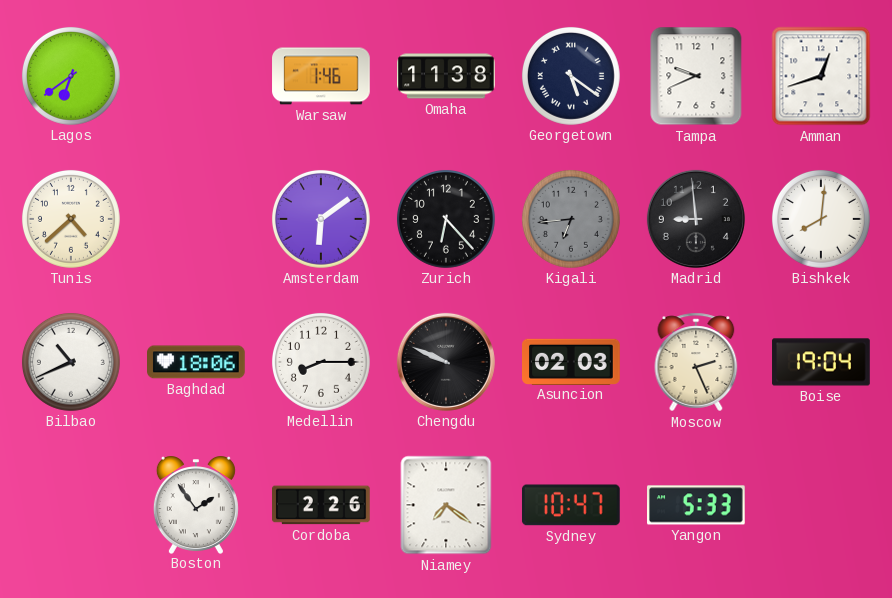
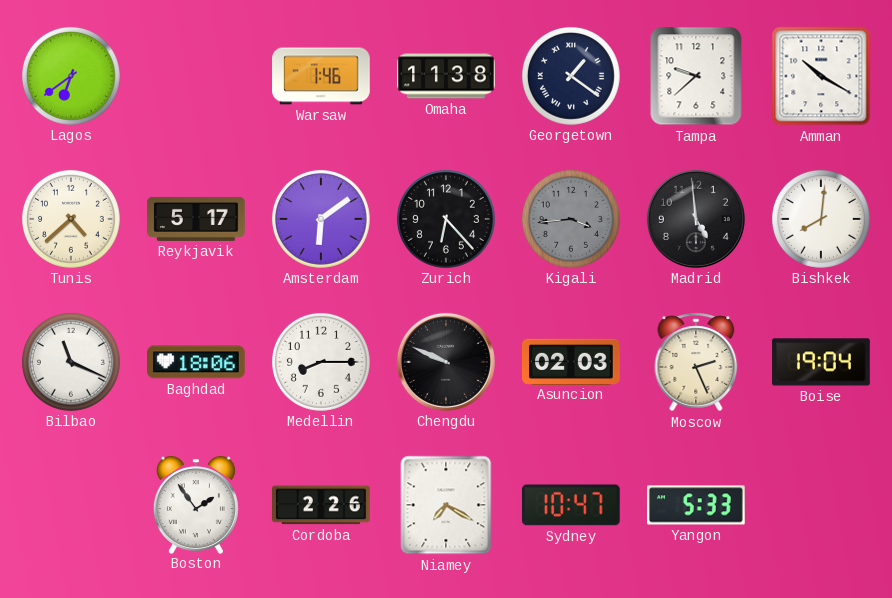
Georgetown: 5:21 -> 1:21 (571, 76)
Tampa: 9:41 -> 9:38 (696, 76)
Amman: 12:42 -> 10:20 (821, 76)
Reykjavik: none -> 5:17 (196, 219)
Kigali: 6:44 -> 3:44 (571, 219)
Madrid: 8:59 -> 4:59 (696, 219)
Bilbao: 10:41 -> 11:19 (71, 362)
Niamey: 7:21 -> 7:20 (446, 505)
